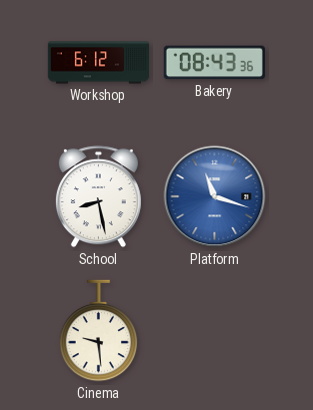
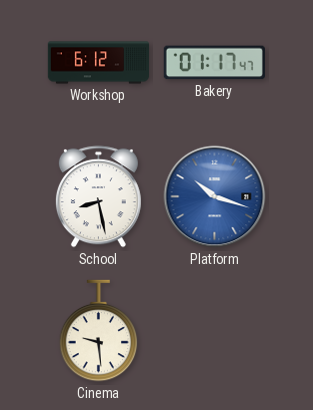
Bakery: 08:43 -> 01:17 (214, 63)
Platform: 11:18 -> 10:18 (215, 197)
